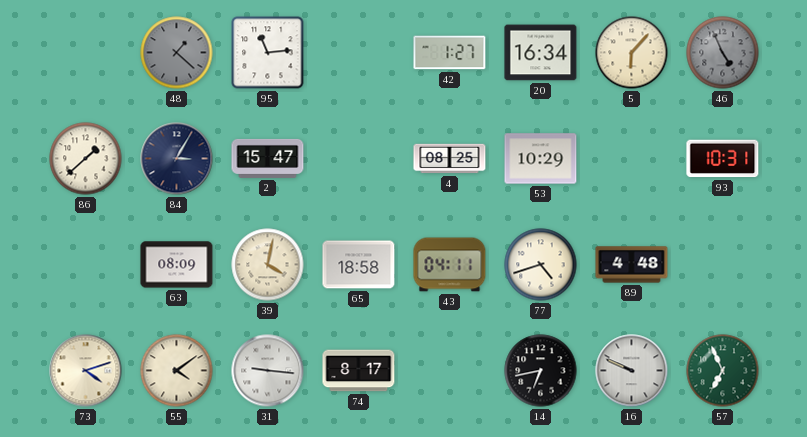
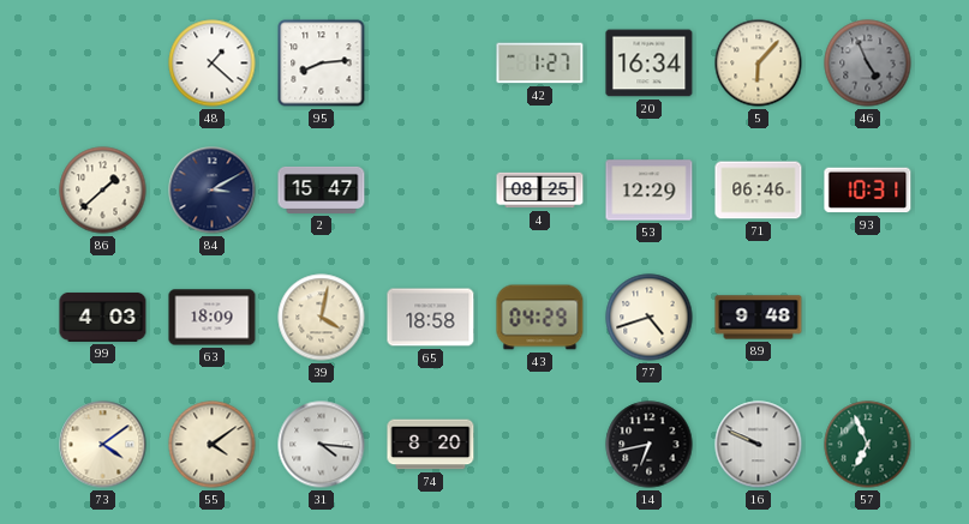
48 dial: grey -> white (213, 64)
95: 11:14 -> 8:14 (322, 64)
84: 3:05 -> 3:10 (213, 191)
53: 10:29 -> 12:29 (650, 191)
71: none -> 06:46 (759, 191)
99: none -> 4:03 (103, 317)
63: 08:09 -> 18:09 (213, 318)
43: 04:11 -> 04:29 (540, 318)
89: 4:48 -> 9:48 (759, 318)
73: 4:12 -> 4:09 (103, 445)
31: 9:16 -> 4:16 (322, 445)
74: 8:17 -> 8:20 (431, 445)
